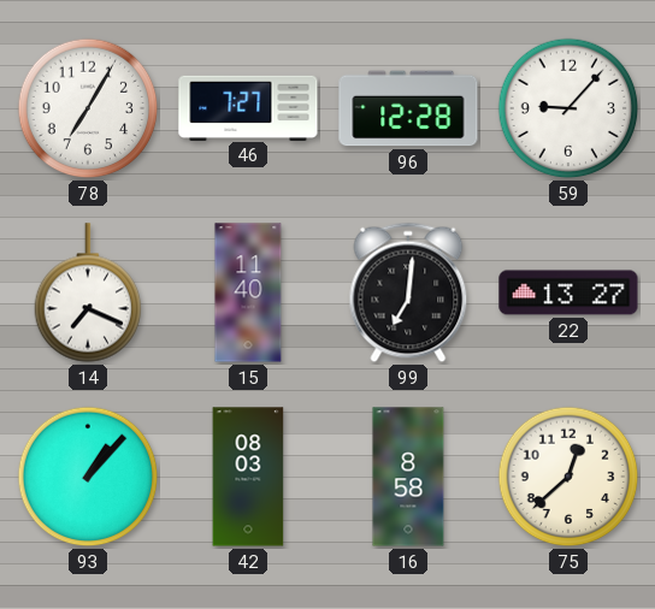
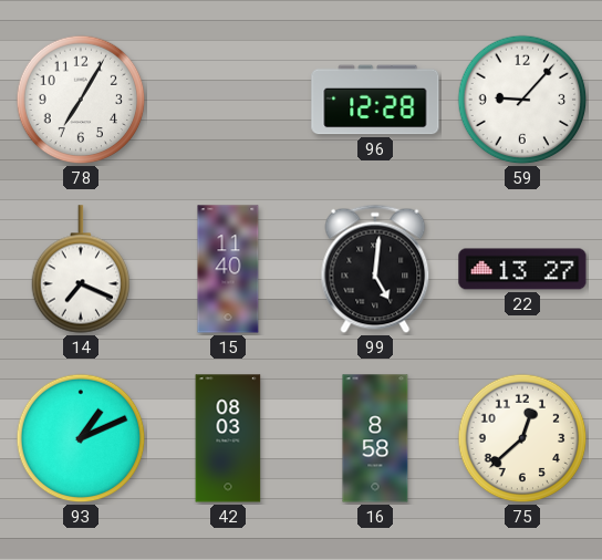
46: 7:27 -> none (248, 107)
99: 7:01 -> 5:01 (375, 269)
93: 1:07 -> 1:11 (81, 438)
